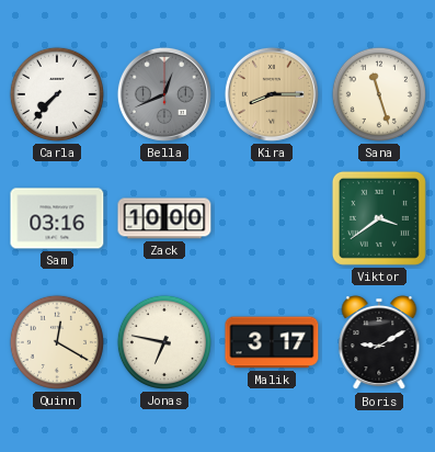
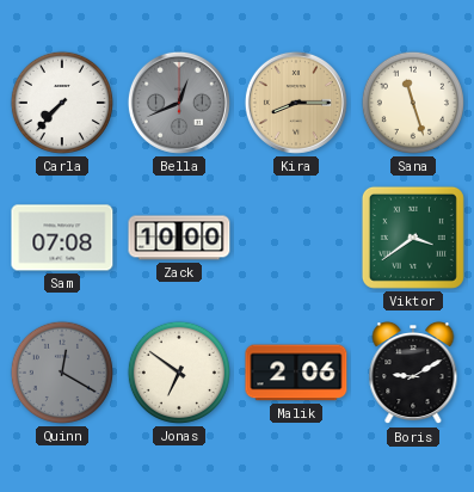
Sam: 03:16 -> 07:08 (62, 238)
Quinn dial: cream -> grey (62, 373)
Jonas: 6:47 -> 6:51 (179, 373)
Malik: 3:17 -> 2:06 (296, 373)
